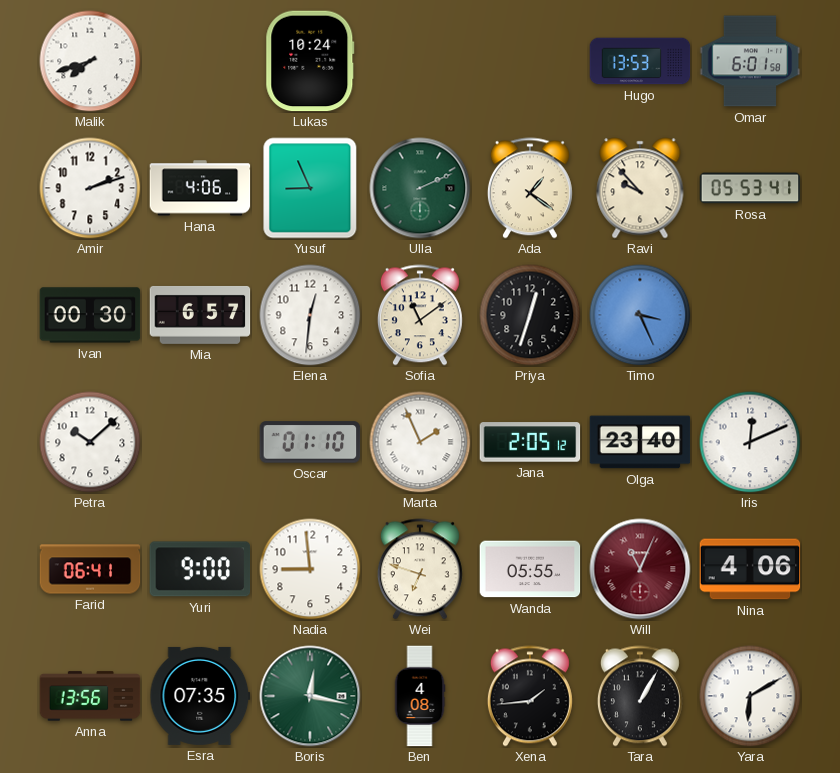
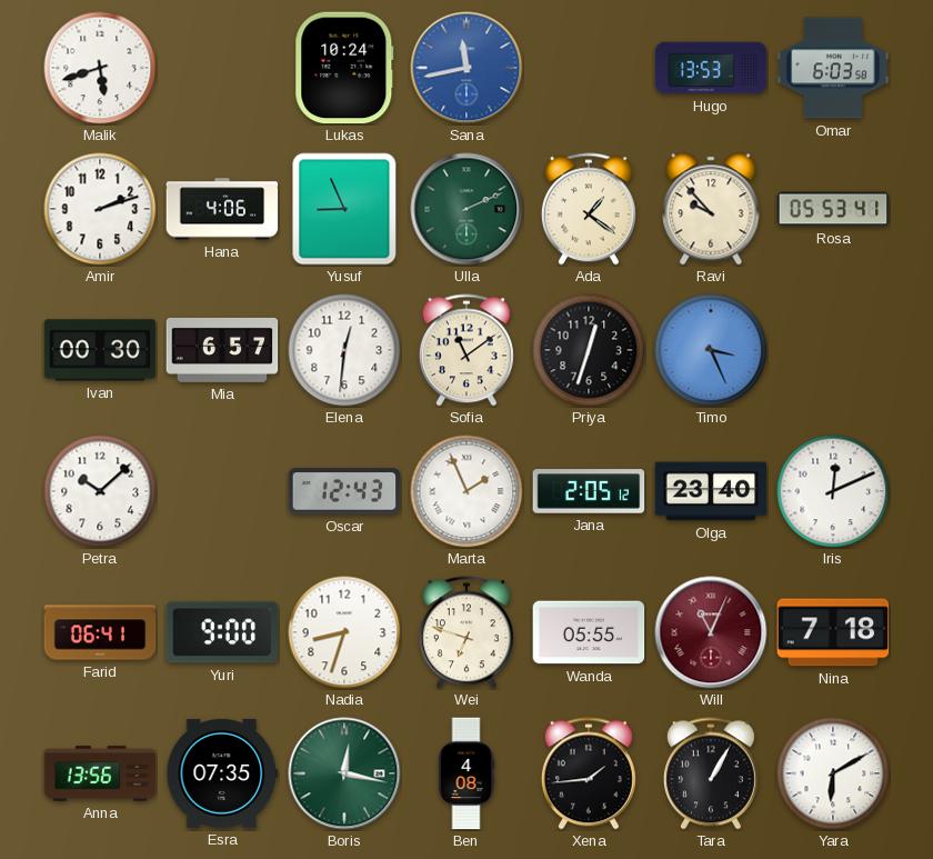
Malik: 7:42 -> 5:42 (100, 68)
Sana: none -> 11:43 (466, 68)
Omar: 6:01 -> 6:03 (833, 68)
Oscar: 01:10 -> 12:43 (344, 491)
Nadia: 8:59 -> 8:33 (344, 632)
Nina: 4:06 -> 7:18 (833, 632)
